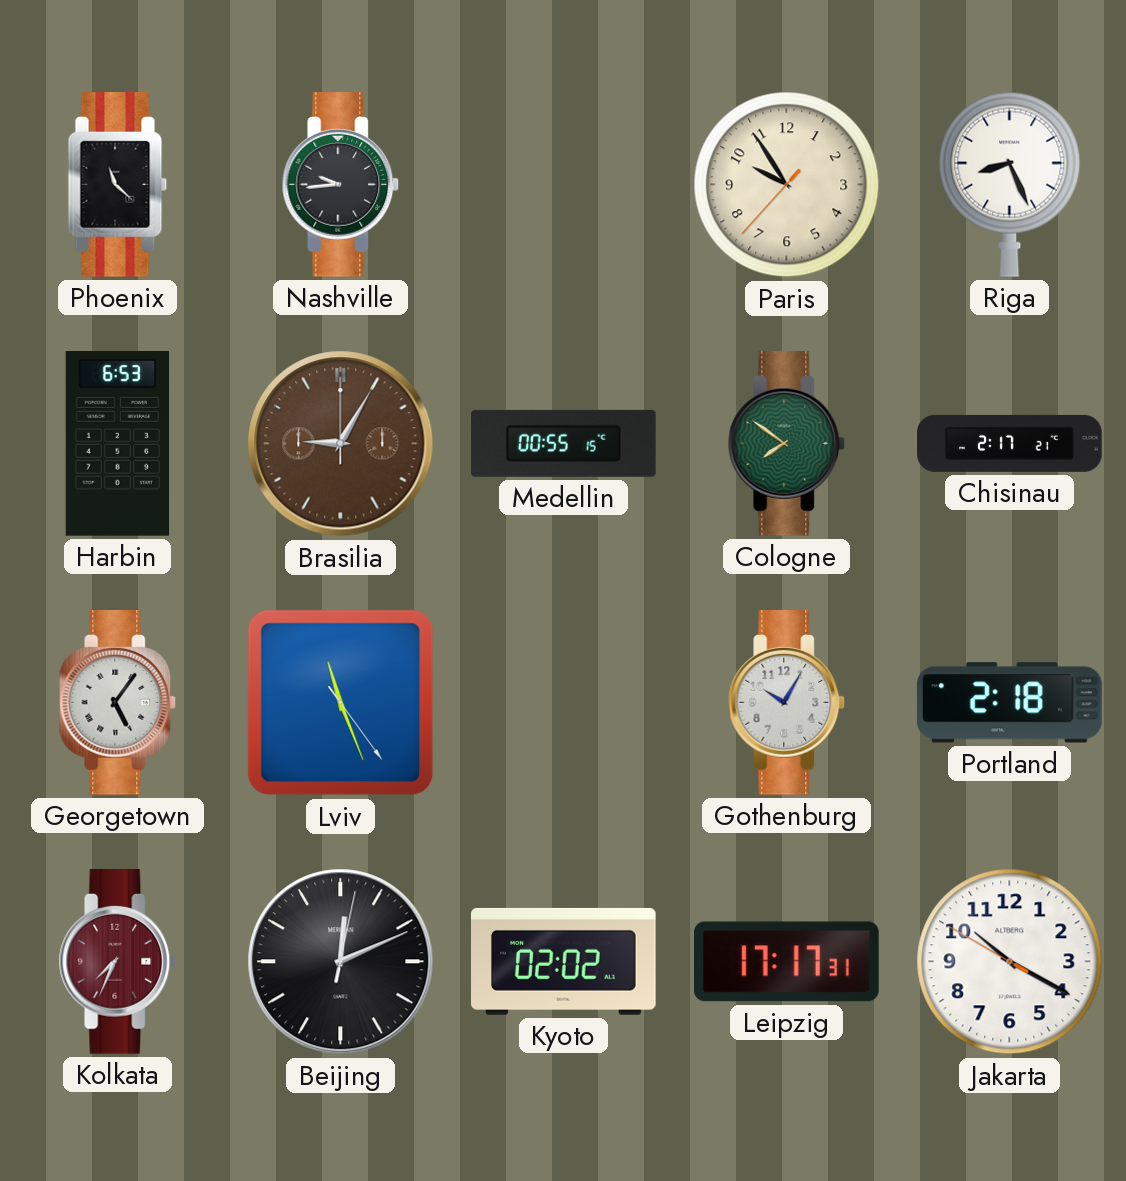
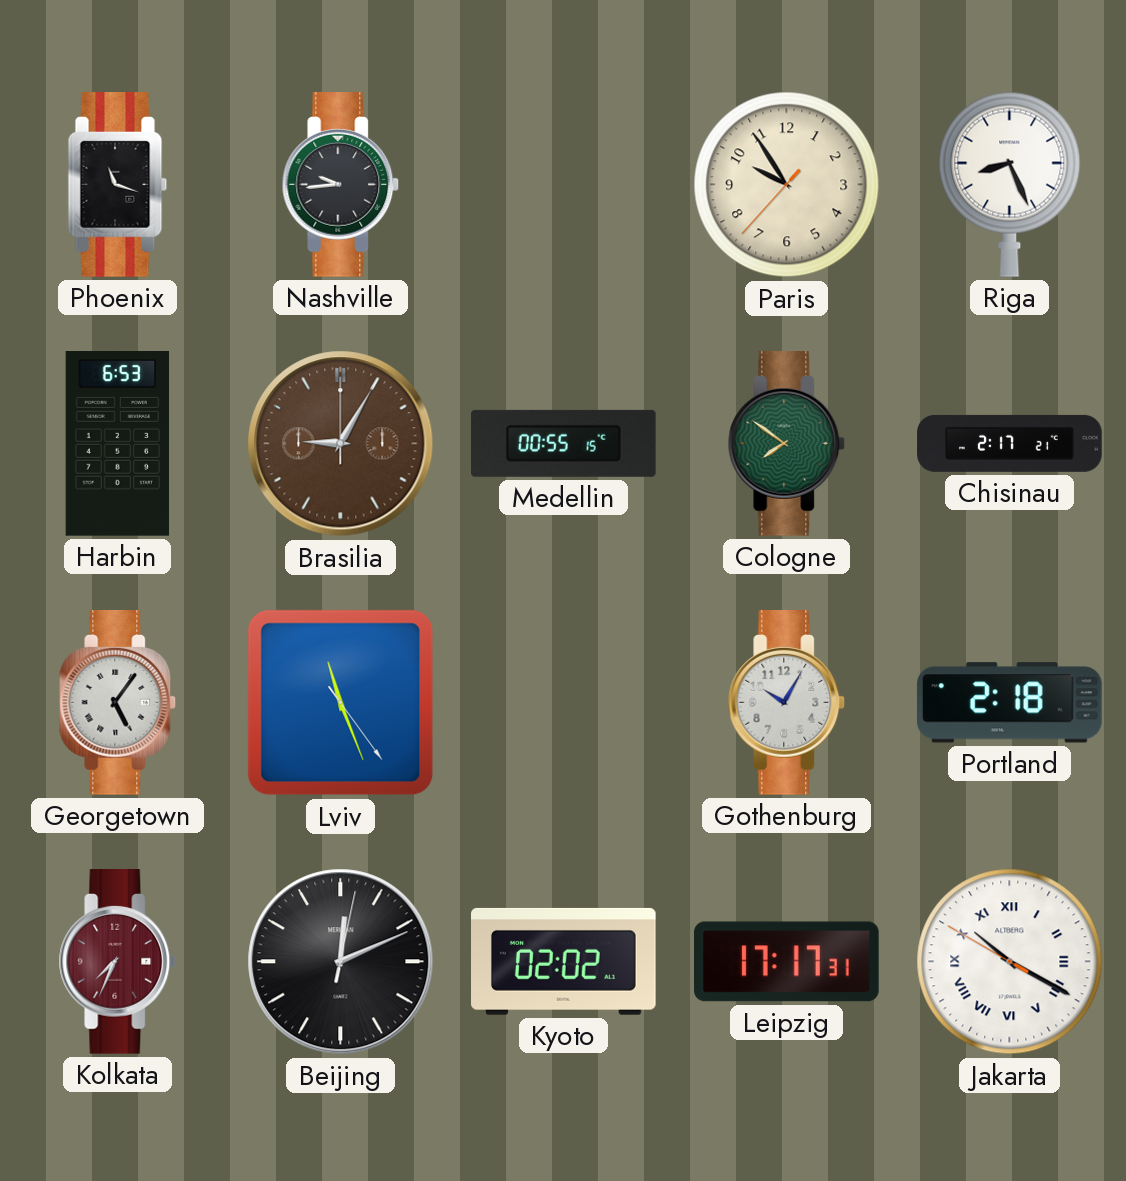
Phoenix: 11:22 -> 11:18 (118, 185)
Jakarta numerals: Arabic -> Roman (1010, 962)
